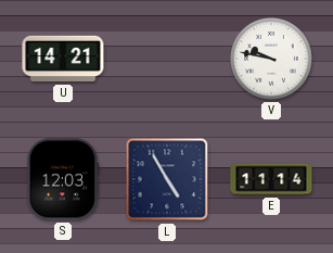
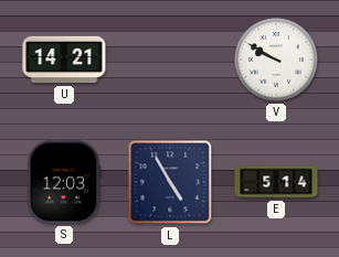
V: 9:47 -> 9:50 (276, 60)
E: 11:14 -> 5:14 (276, 182)
